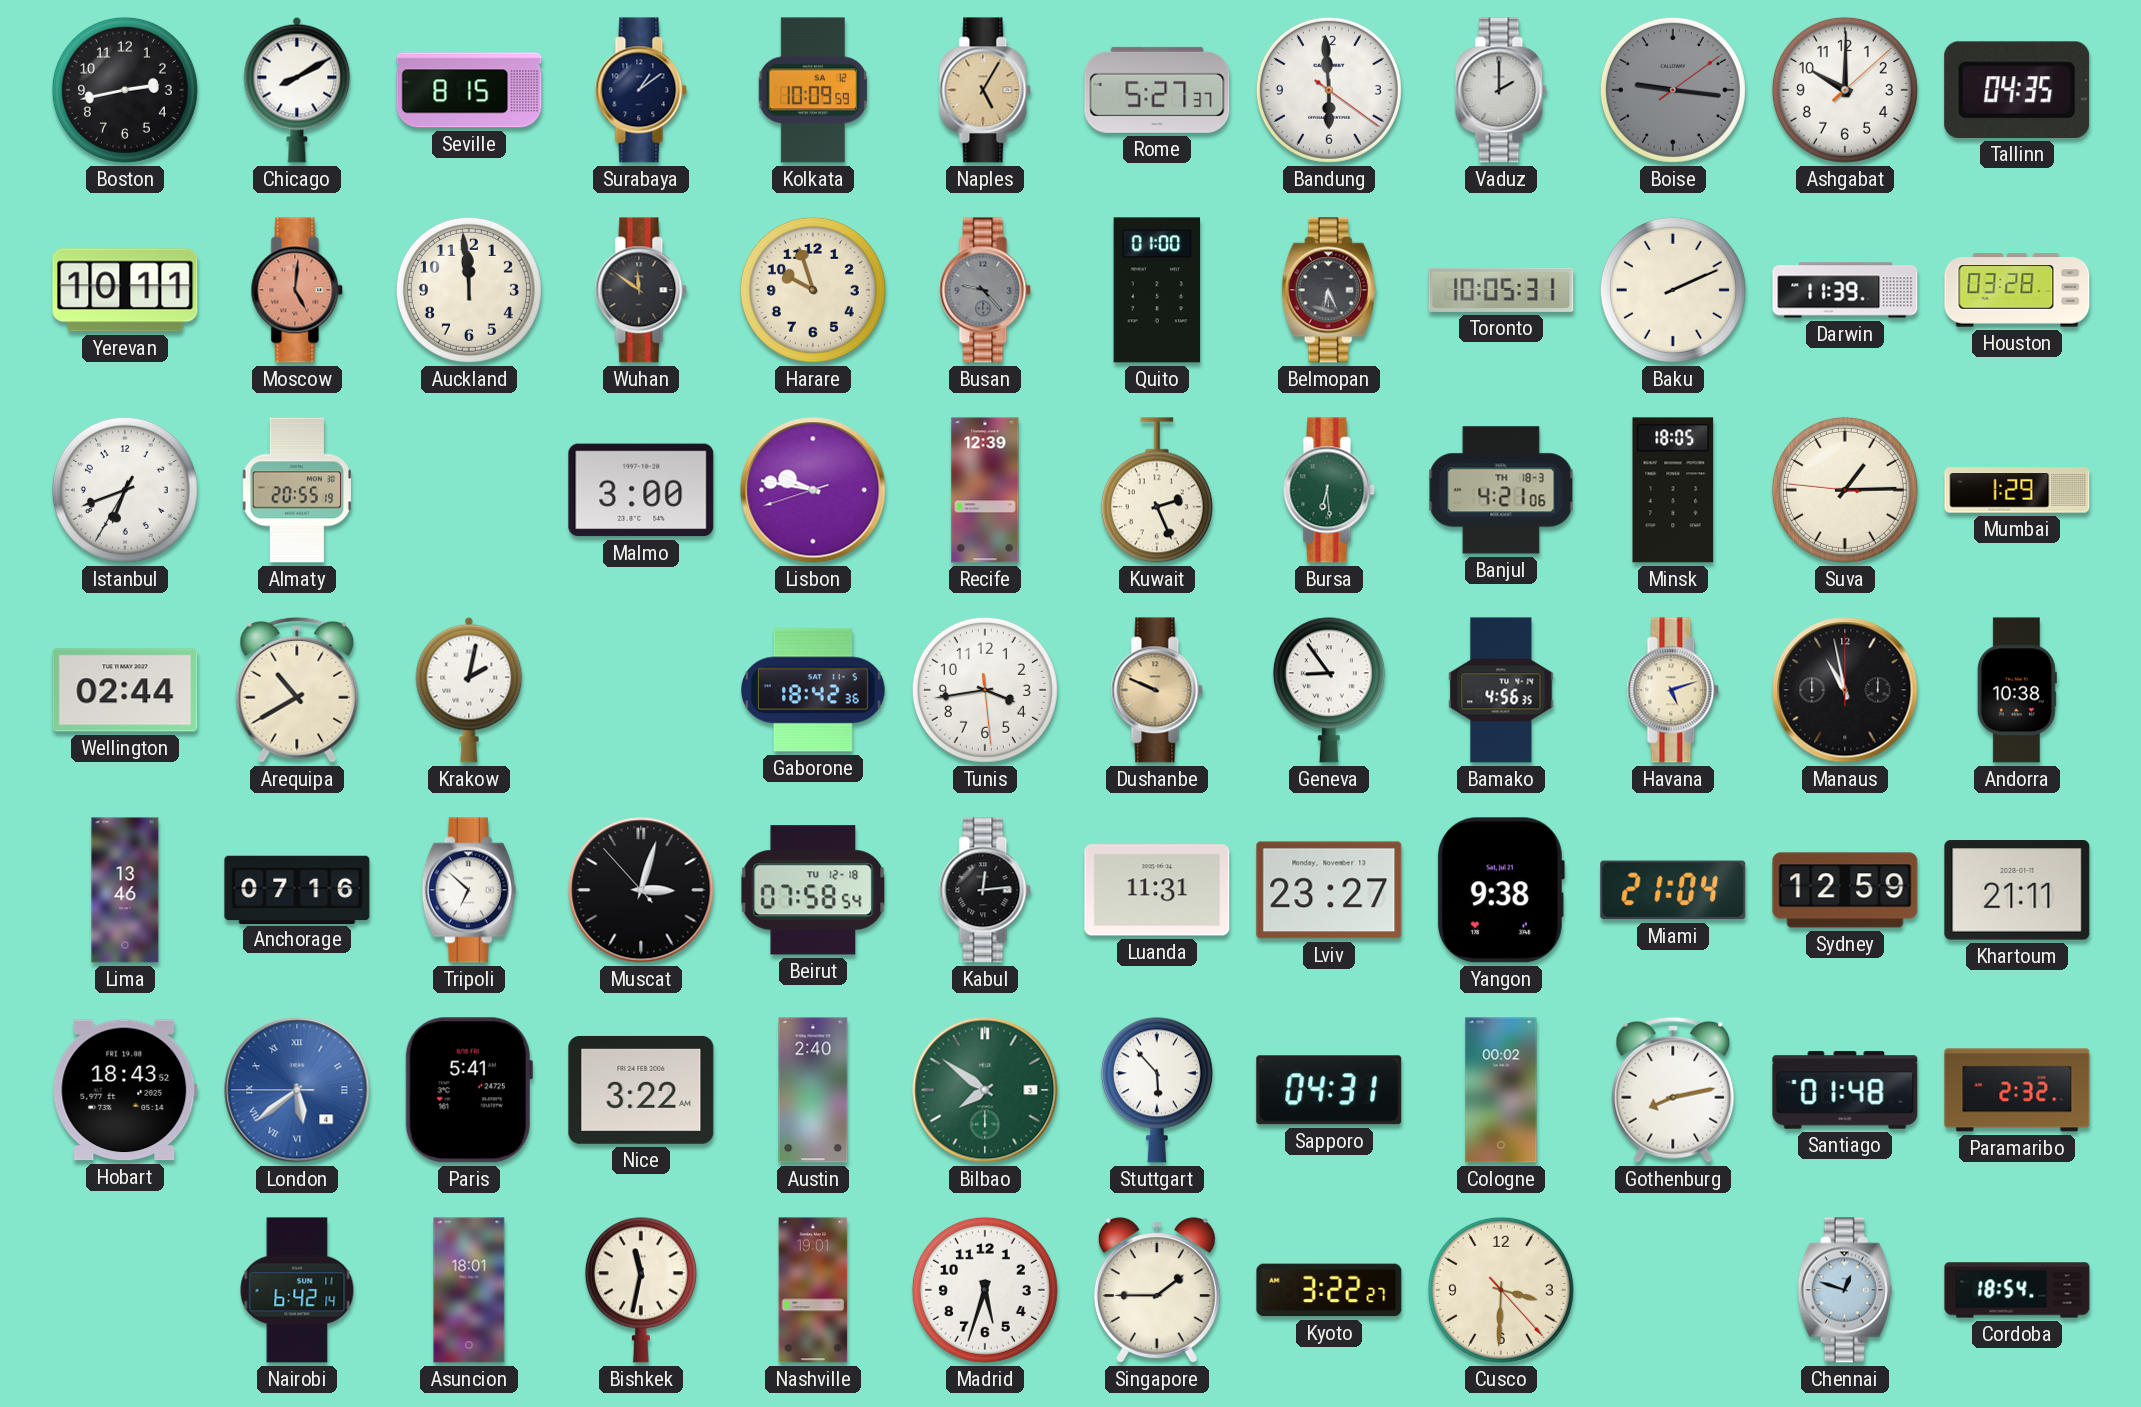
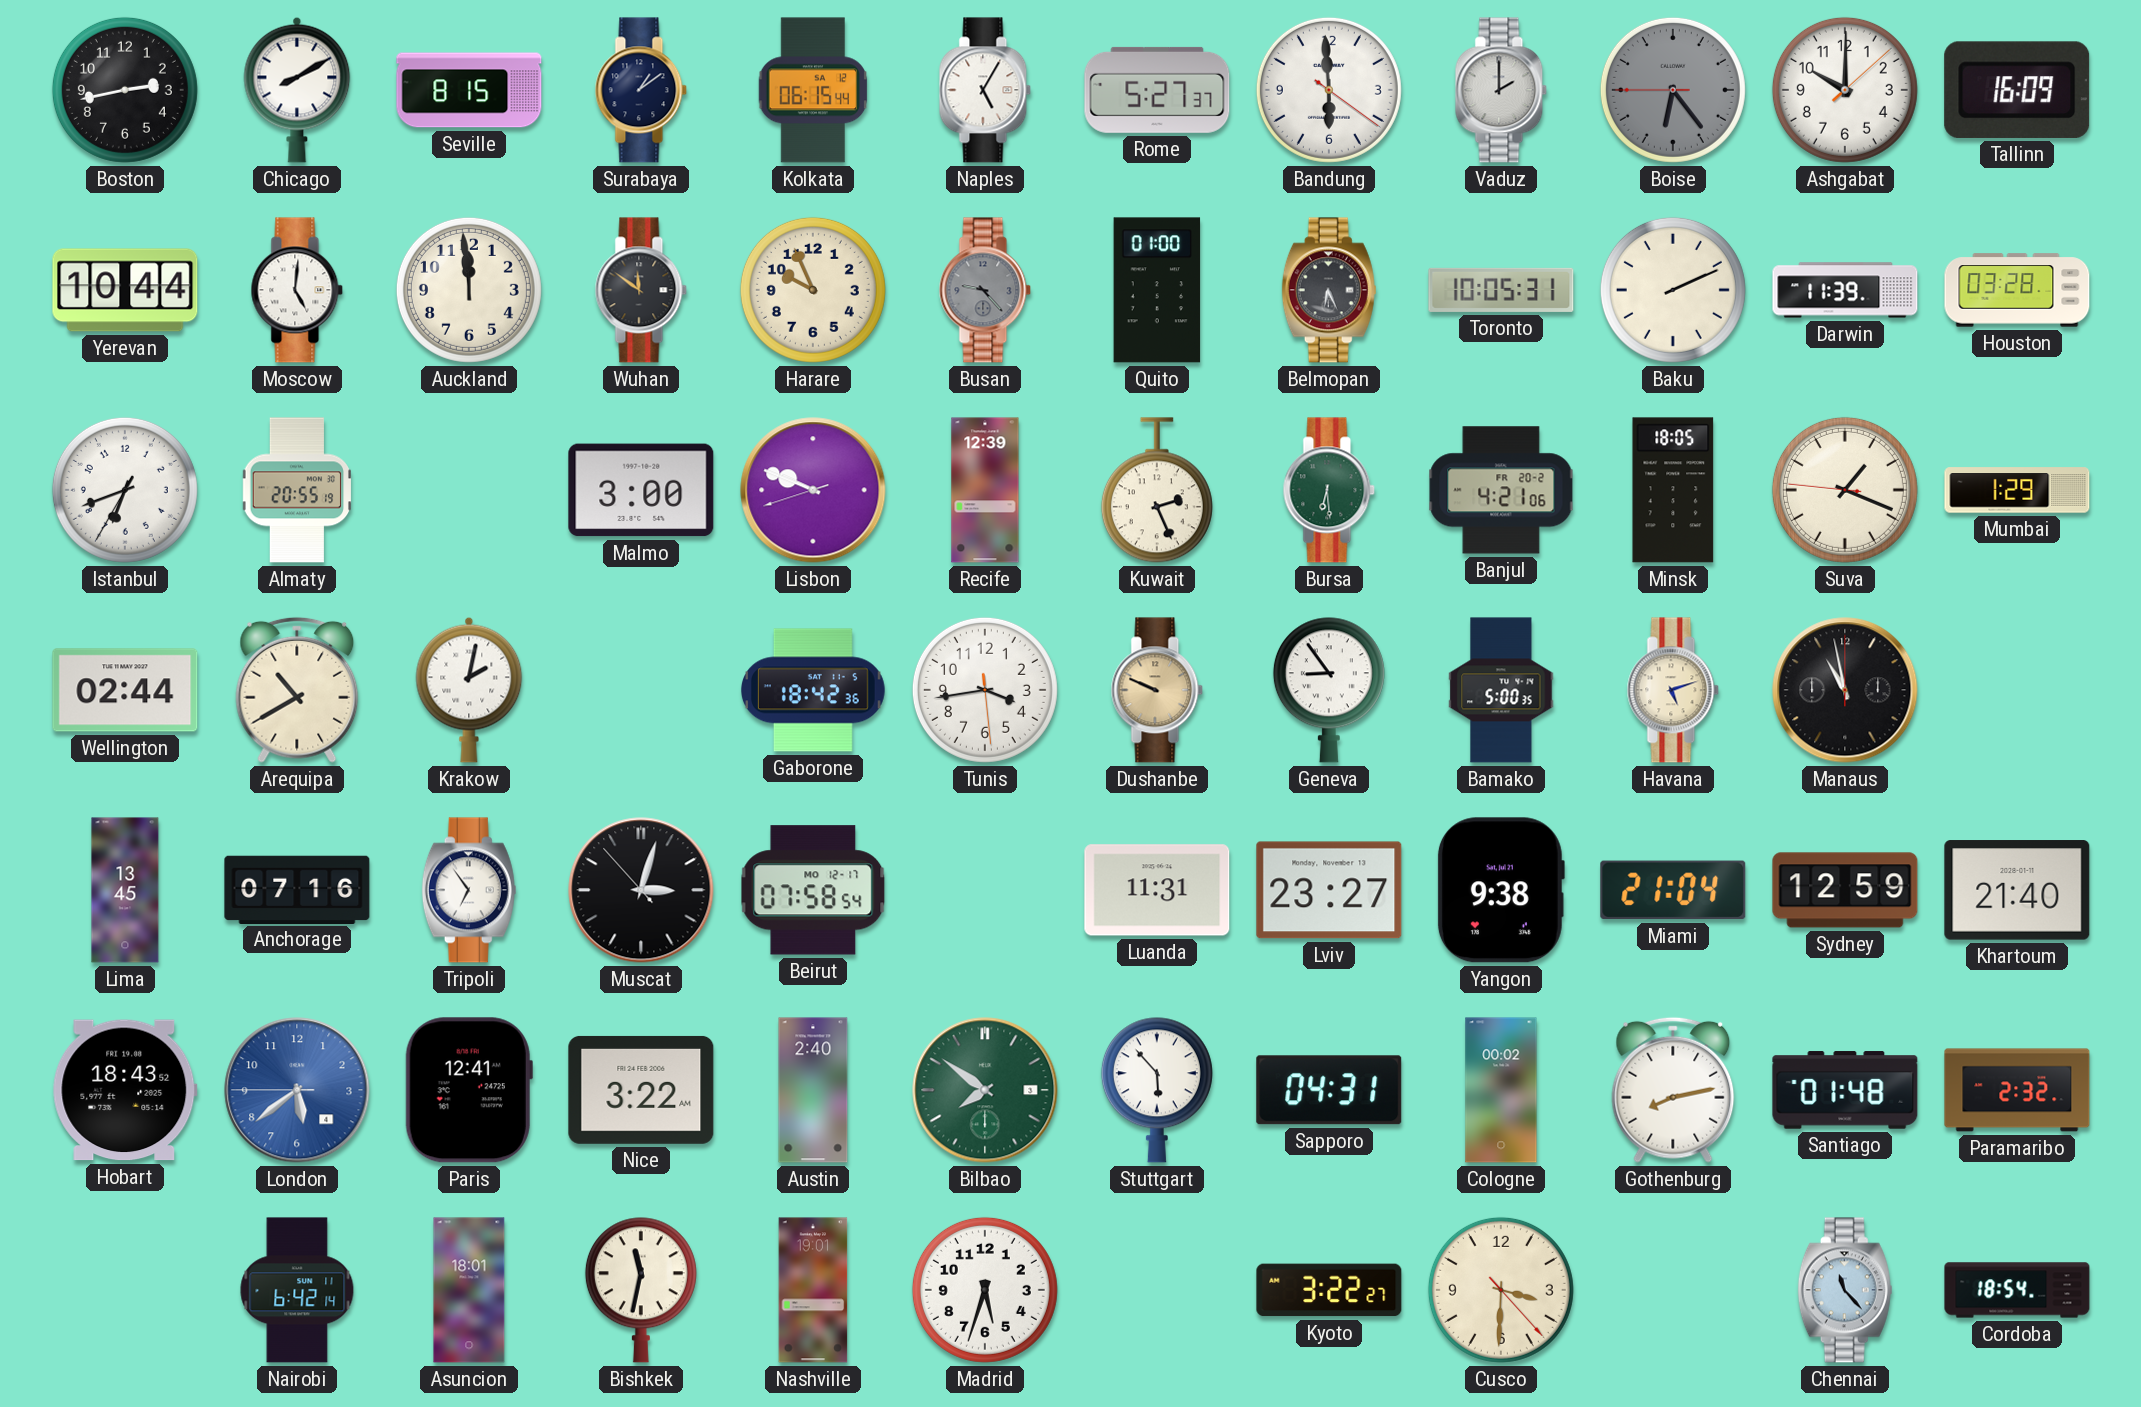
Kolkata: 10:09 -> 06:15 (813, 90)
Naples dial: champagne -> white (985, 90)
Boise: 9:16 -> 6:23 (1673, 90)
Tallinn: 04:35 -> 16:09 (2017, 90)
Yerevan: 10:11 -> 10:44 (125, 290)
Moscow dial: salmon -> white (297, 290)
Harare: 9:57 -> 9:56 (813, 290)
Lisbon: 9:46 -> 9:48 (813, 490)
Banjul date: TH 18-3 -> FR 20-2 (1501, 490)
Suva: 1:14 -> 1:18 (1845, 490)
Bamako: 4:56 -> 5:00 (1501, 690)
Andorra: 10:38 -> none (2017, 690)
Lima: 13:46 -> 13:45 (125, 890)
Tripoli: 6:52 -> 6:54 (469, 890)
Beirut date: TU 12-18 -> MO 12-17 (813, 890)
Kabul: 12:14 -> none (985, 890)
Khartoum: 21:11 -> 21:40 (2017, 890)
London numerals: Roman -> Arabic (297, 1090)
Paris: 5:41 -> 12:41 (469, 1090)
Singapore: 1:45 -> none (1157, 1290)
Chennai: 12:48 -> 11:23 (1845, 1290)
